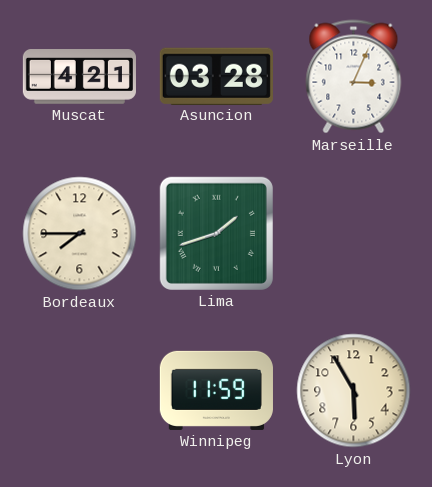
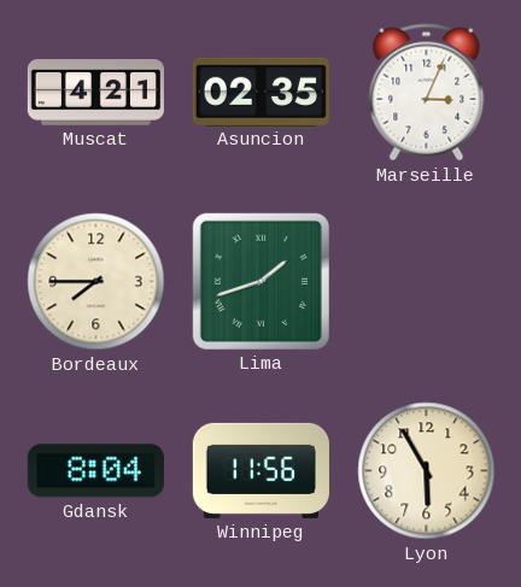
Asuncion: 03:28 -> 02:35 (260, 92)
Gdansk: none -> 8:04 (95, 471)
Winnipeg: 11:59 -> 11:56 (260, 470)
